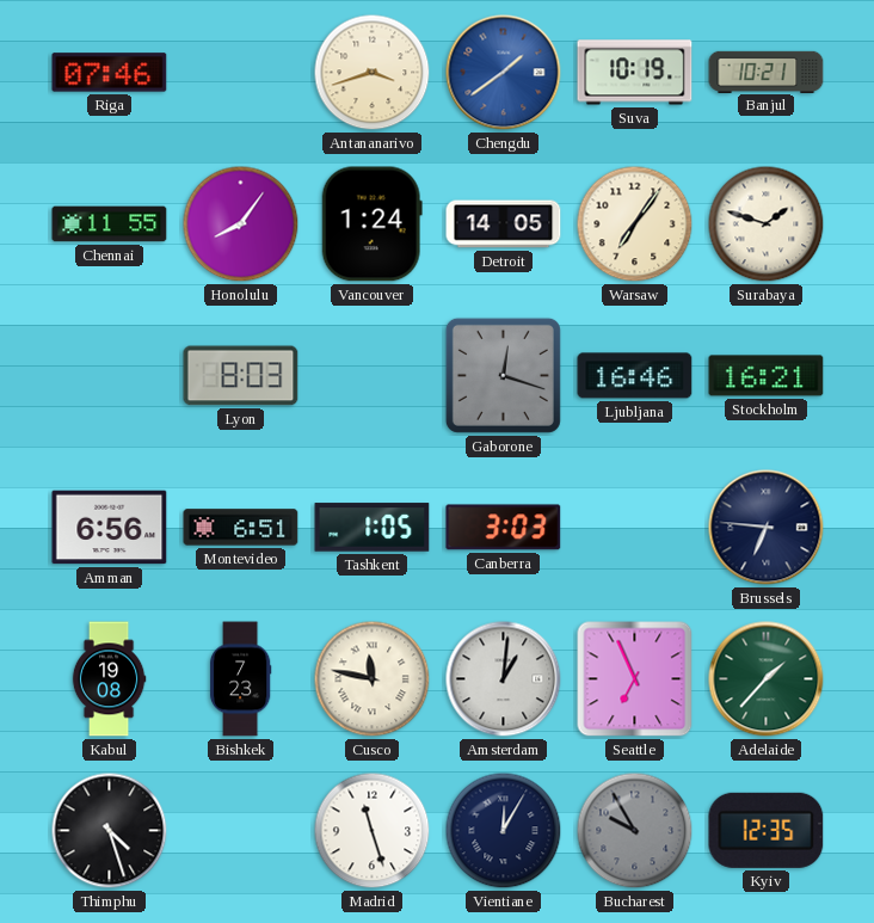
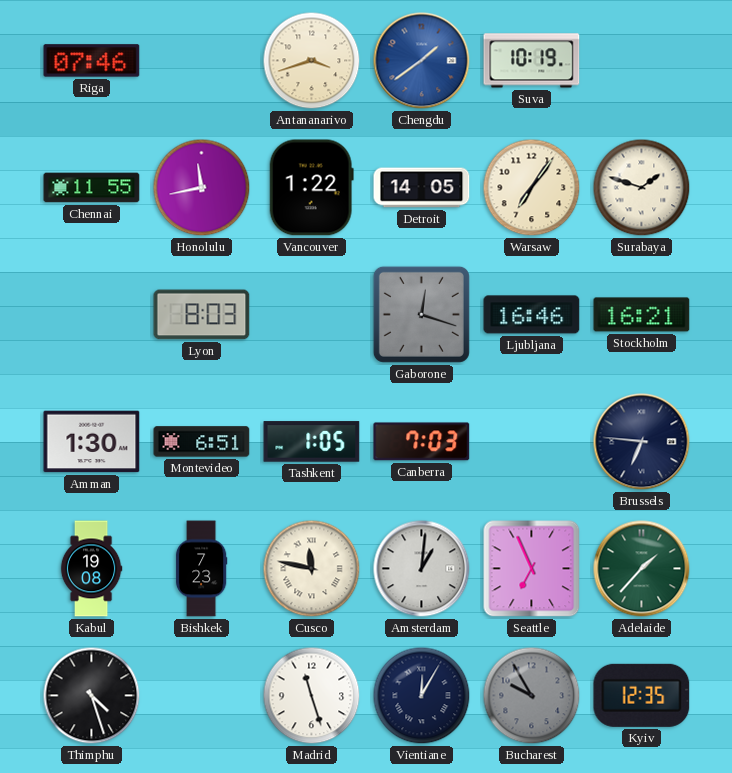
Banjul: 10:21 -> none (767, 72)
Honolulu: 8:06 -> 11:43 (202, 188)
Vancouver: 1:24 -> 1:22 (311, 188)
Amman: 6:56 -> 1:30 (92, 442)
Canberra: 3:03 -> 7:03 (422, 442)
